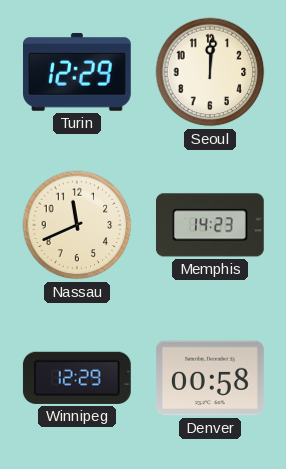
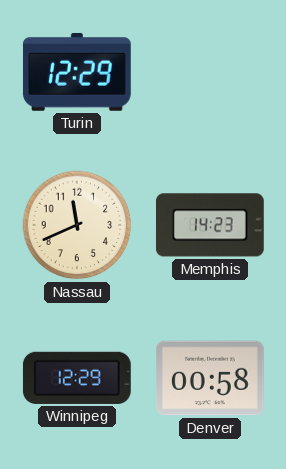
Seoul: 12:01 -> none (210, 72)
